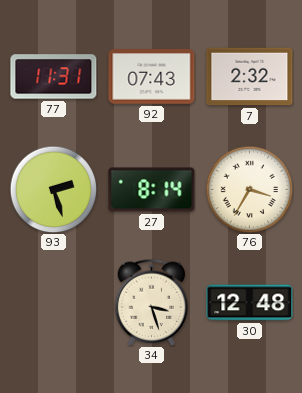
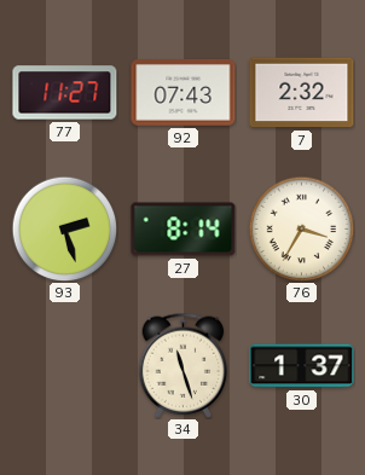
77: 11:31 -> 11:27 (65, 93)
34: 3:27 -> 11:27 (184, 365)
30: 12:48 -> 1:37 (302, 366)
